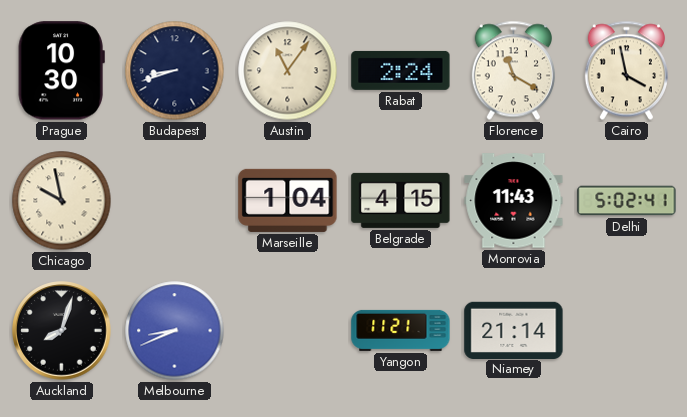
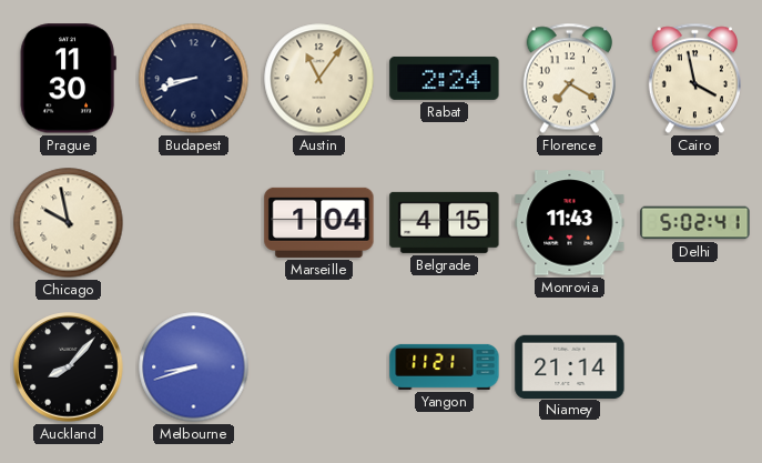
Prague: 10:30 -> 11:30 (68, 79)
Florence: 11:20 -> 7:20 (569, 79)
Auckland: 8:03 -> 8:07 (69, 368)
Melbourne: 8:41 -> 8:42 (194, 368)
